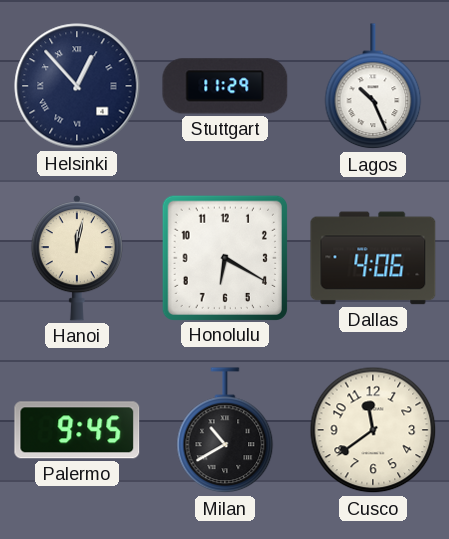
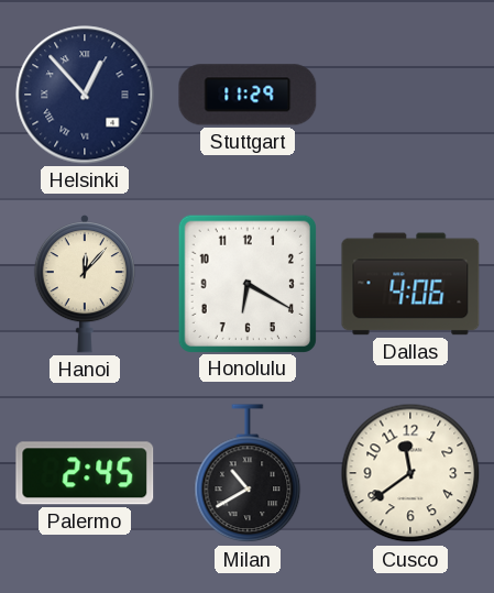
Lagos: 10:26 -> none (373, 87)
Hanoi: 12:02 -> 12:07 (85, 285)
Palermo: 9:45 -> 2:45 (85, 473)
